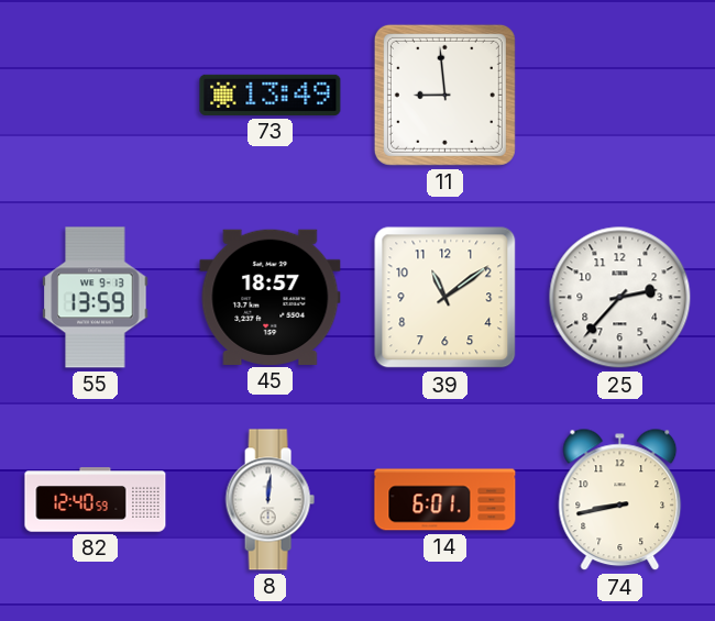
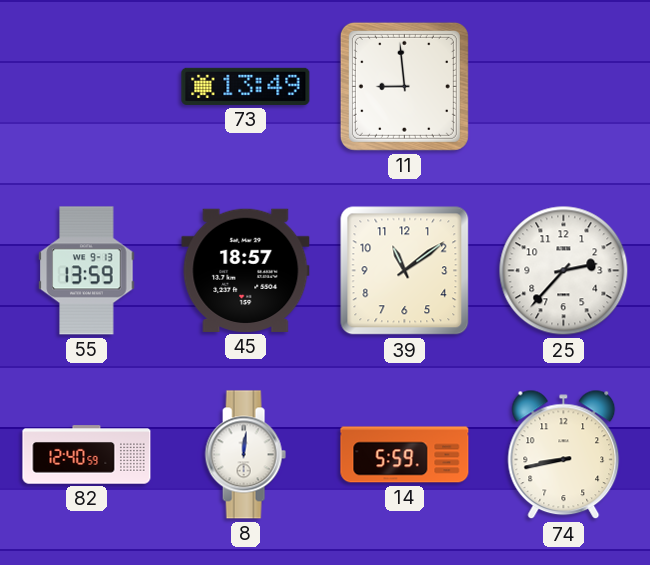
14: 6:01 -> 5:59 (405, 455)
